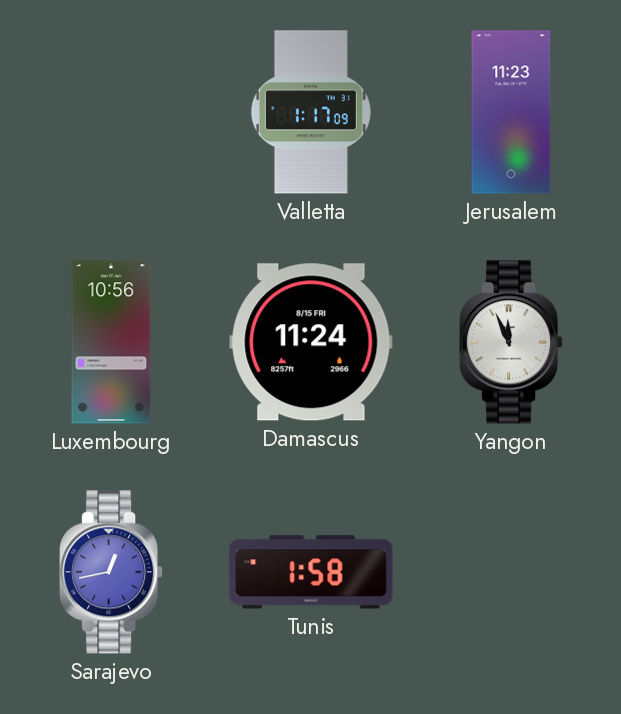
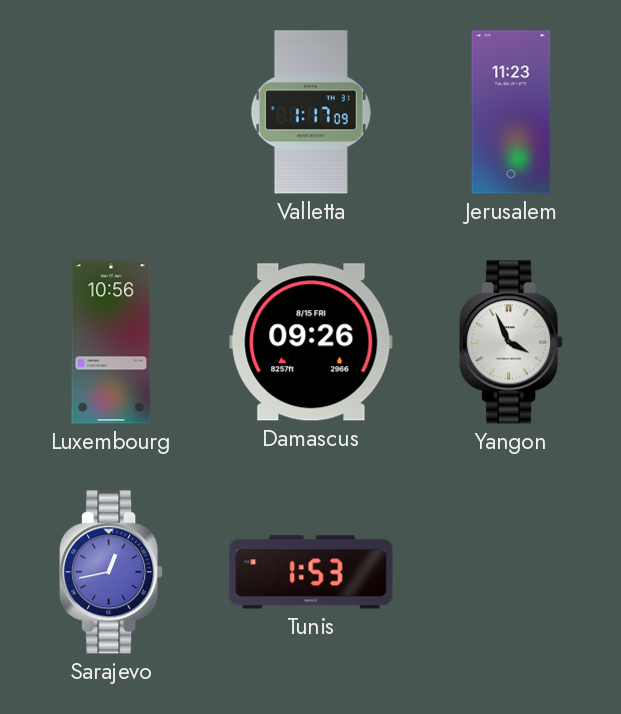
Damascus: 11:24 -> 09:26 (311, 342)
Yangon: 11:56 -> 3:56 (511, 342)
Tunis: 1:58 -> 1:53 (311, 572)
